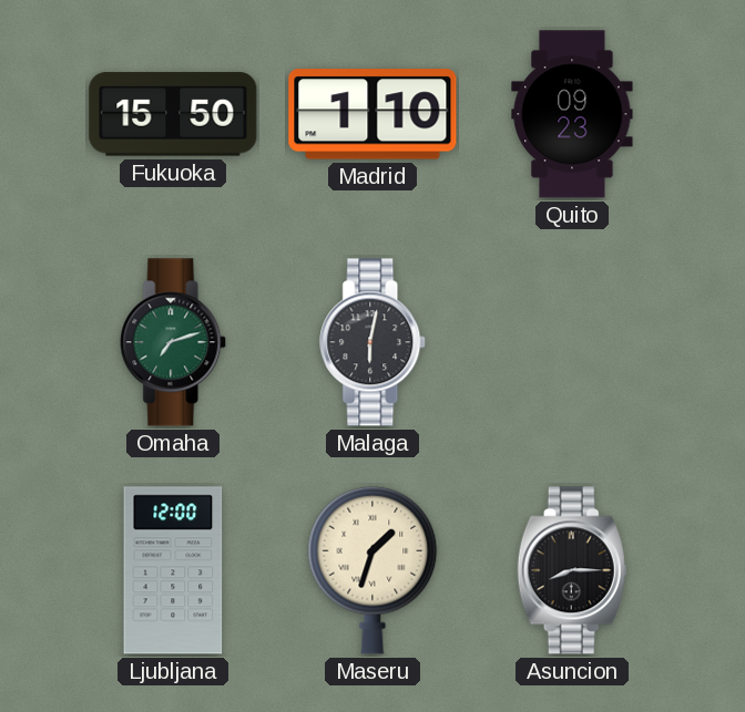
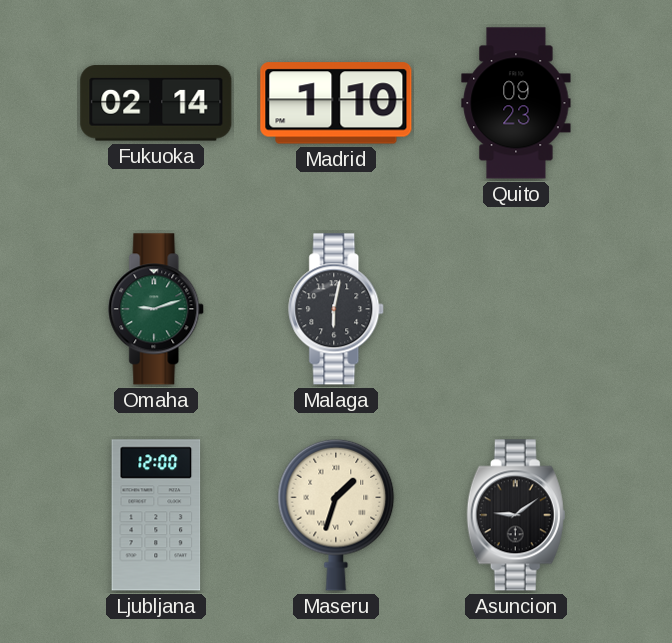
Fukuoka: 15:50 -> 02:14 (156, 103)
Omaha: 7:12 -> 9:12 (157, 309)
Asuncion: 8:15 -> 9:09 (516, 515)
